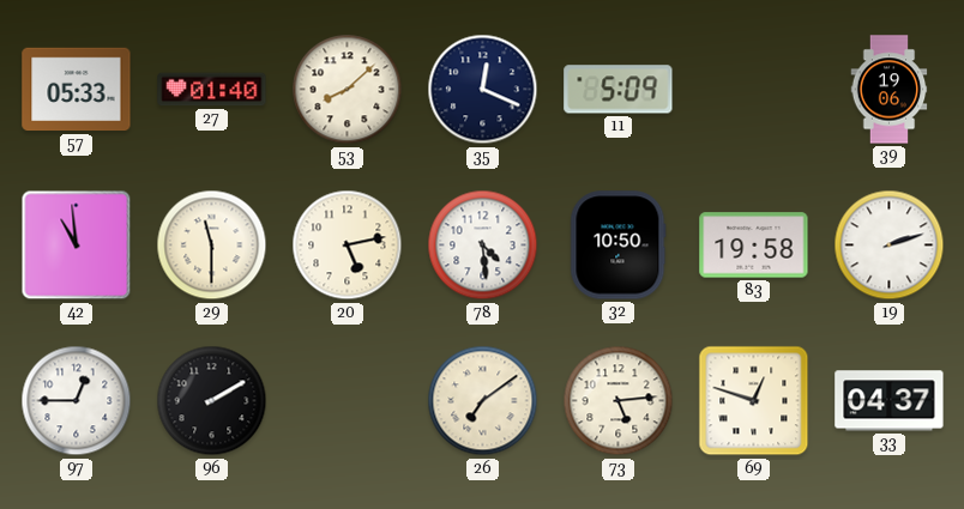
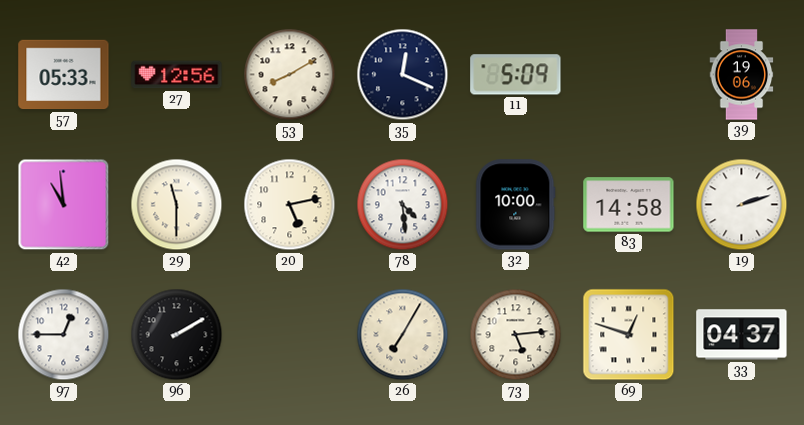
27: 01:40 -> 12:56 (177, 75)
53: 8:08 -> 8:10 (290, 75)
32: 10:50 -> 10:00 (516, 205)
83: 19:58 -> 14:58 (629, 205)
26: 7:09 -> 7:05 (403, 335)
